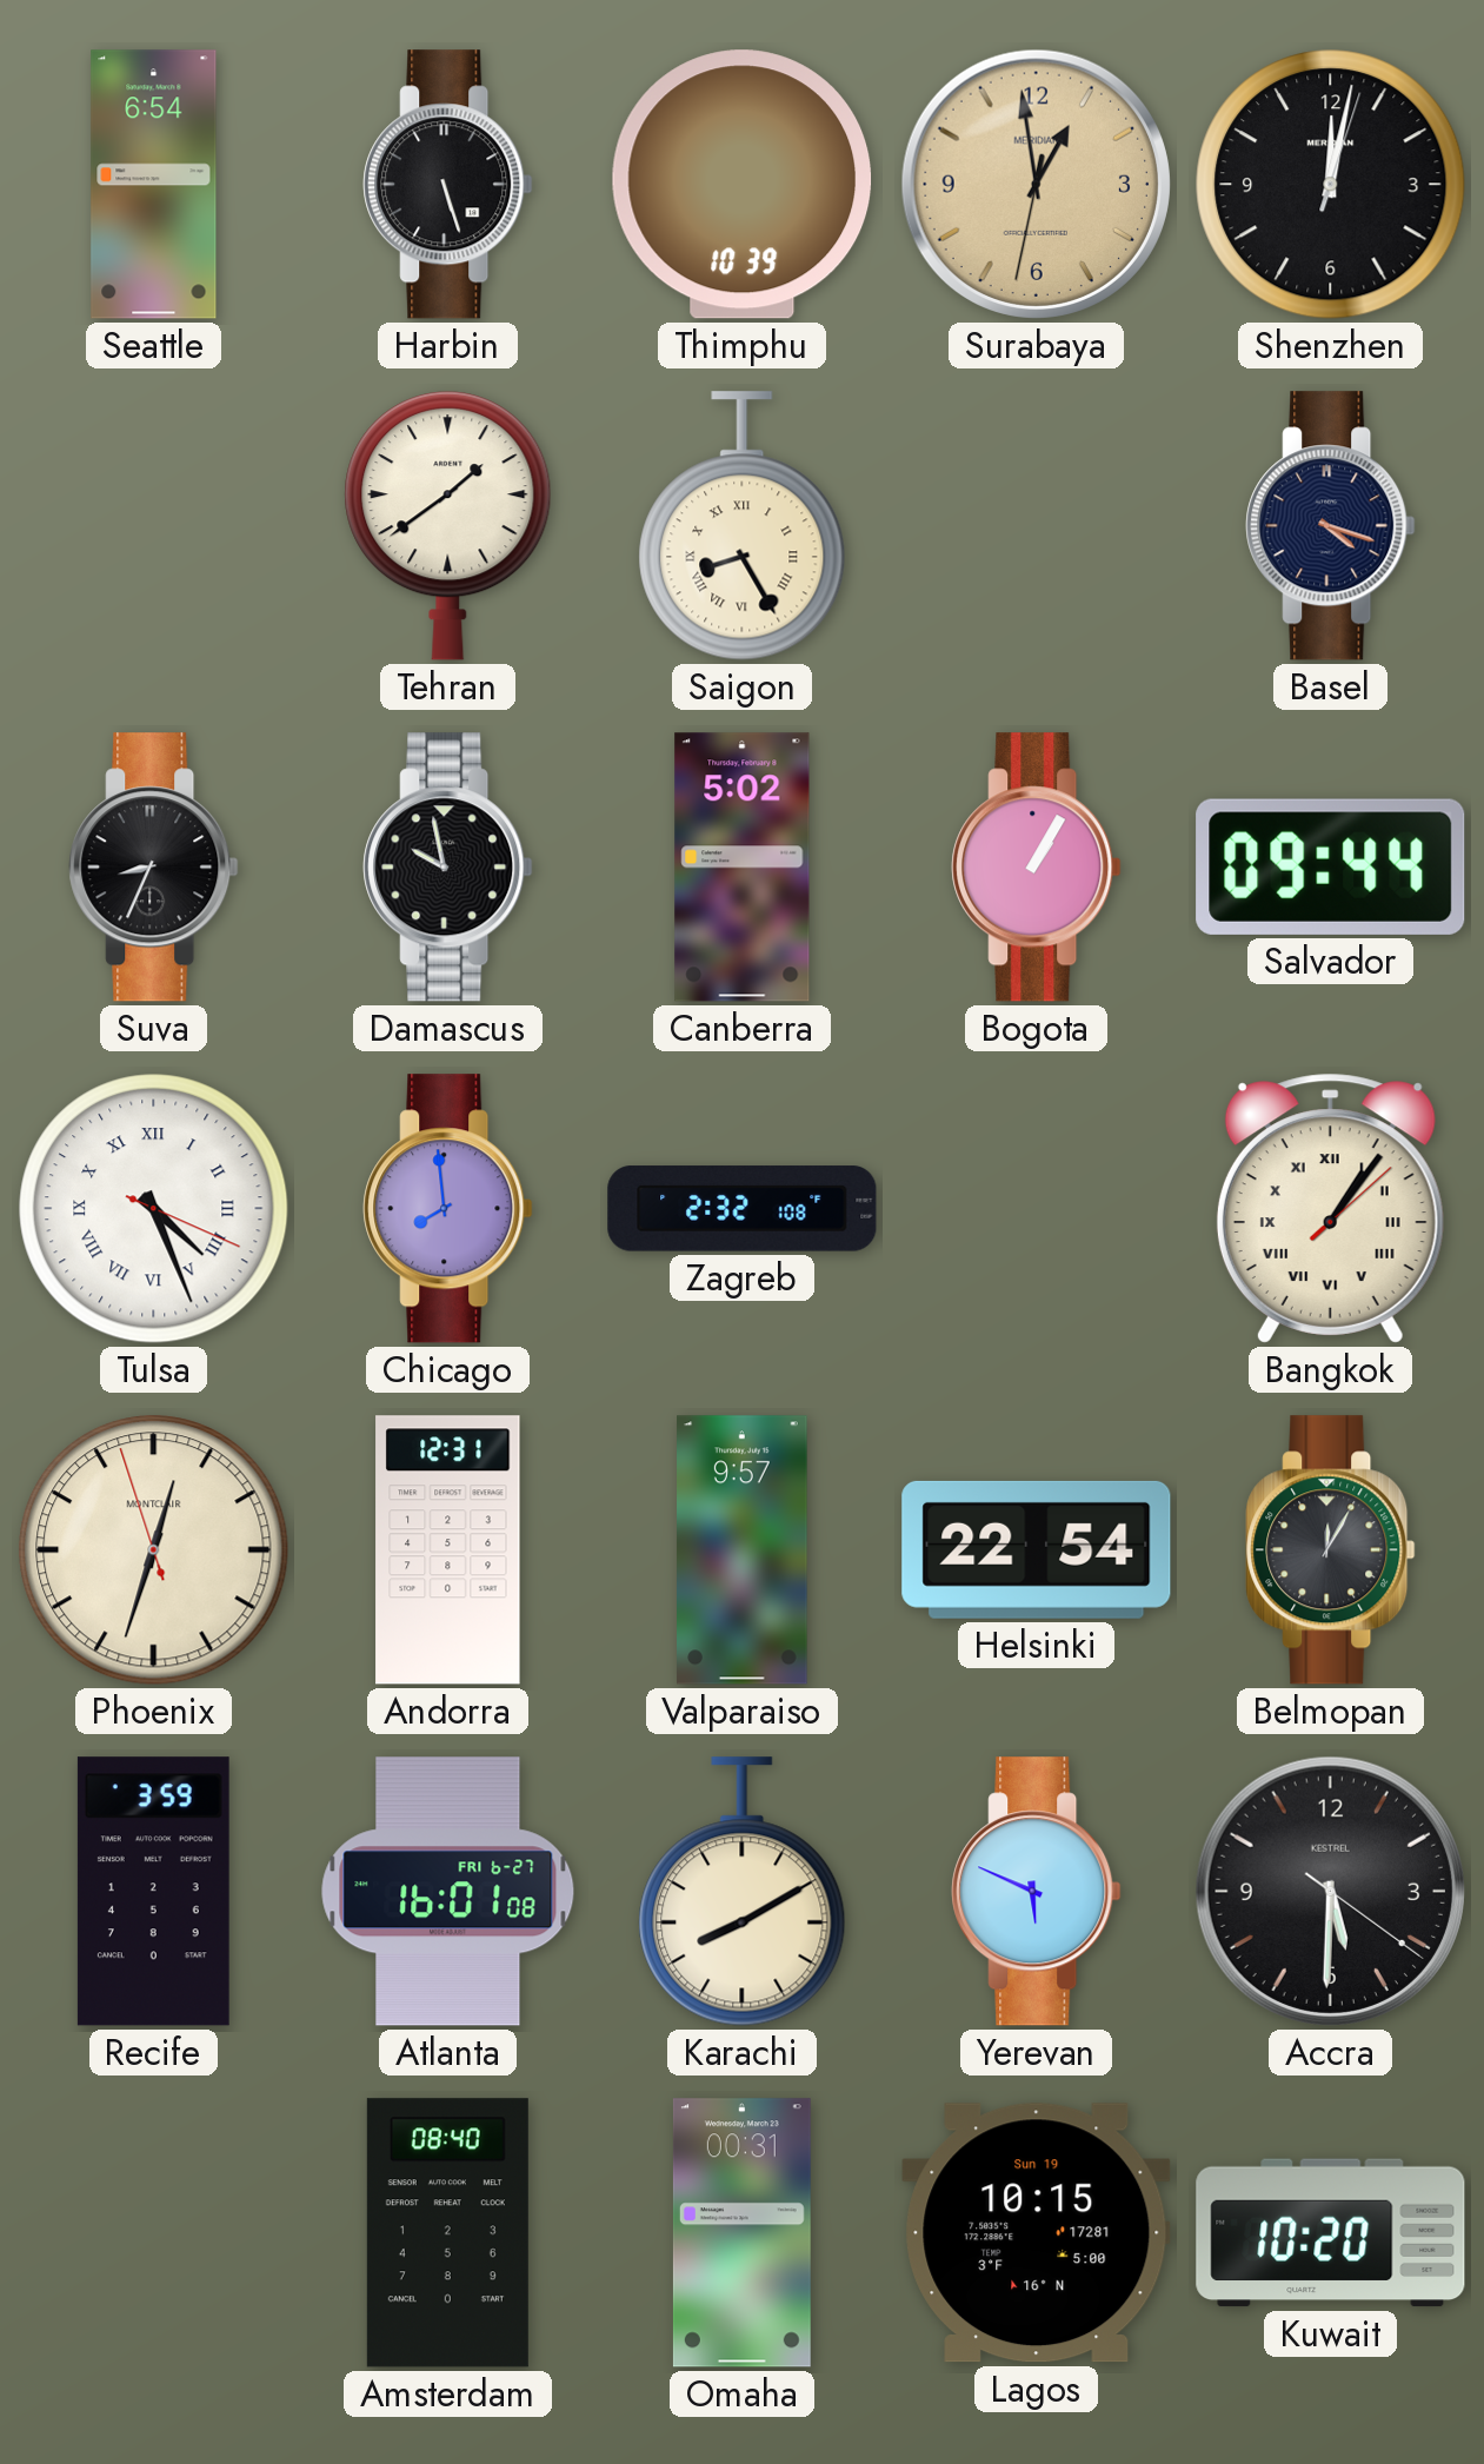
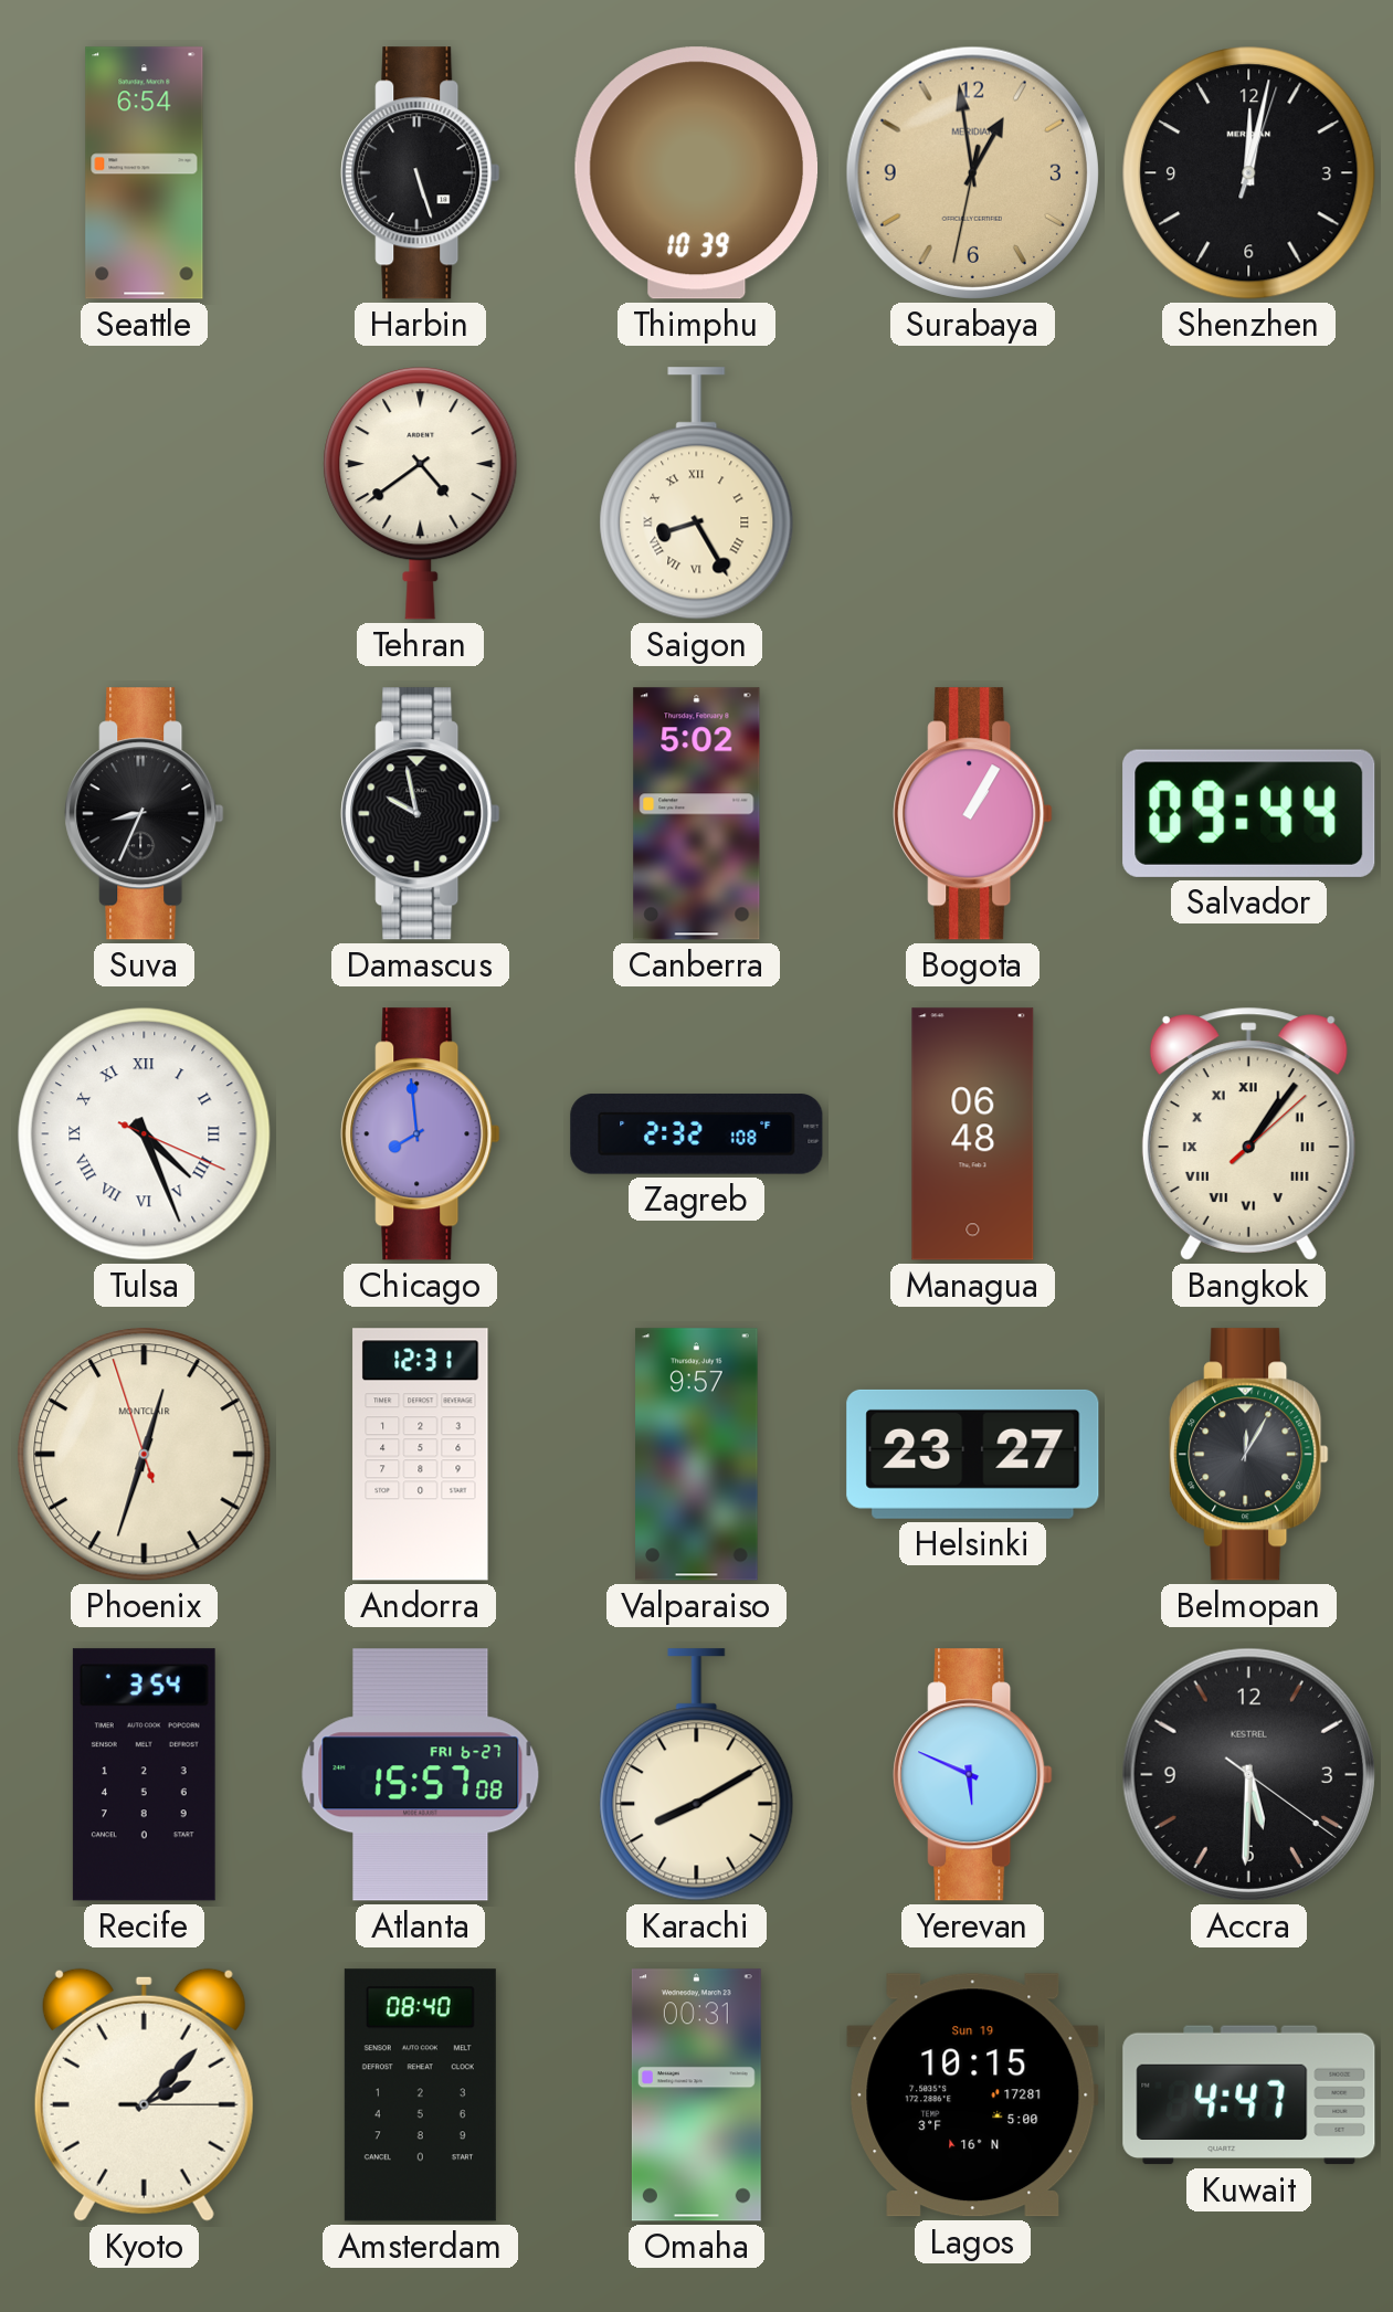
Tehran: 1:39 -> 4:39 (421, 494)
Basel: 4:18 -> none (1331, 526)
Managua: none -> 06:48 (973, 1134)
Helsinki: 22:54 -> 23:27 (973, 1454)
Recife: 3:59 -> 3:54 (144, 1775)
Atlanta: 16:01 -> 15:57 (421, 1775)
Kyoto: none -> 2:07 (144, 2094)
Kuwait: 10:20 -> 4:47 (1249, 2095)
